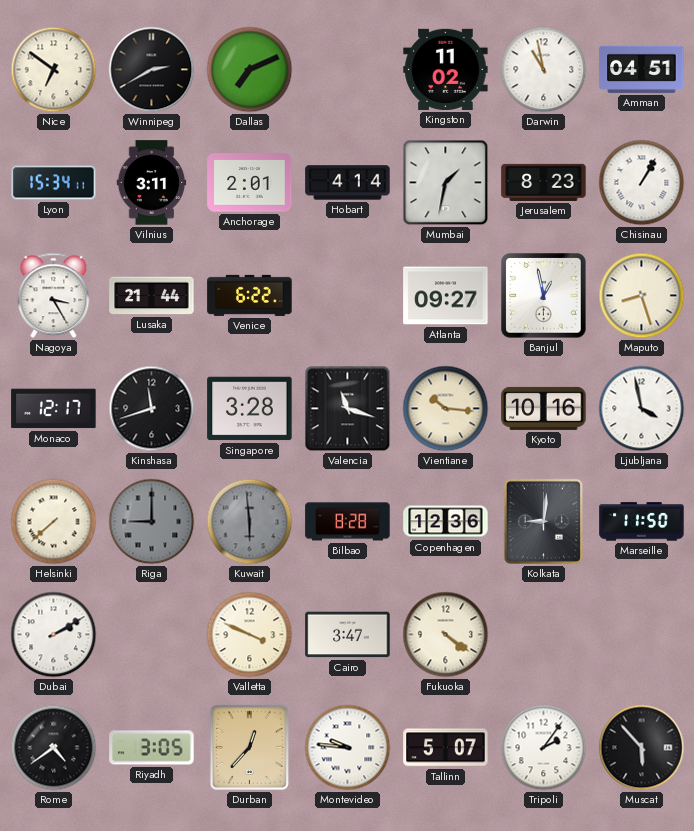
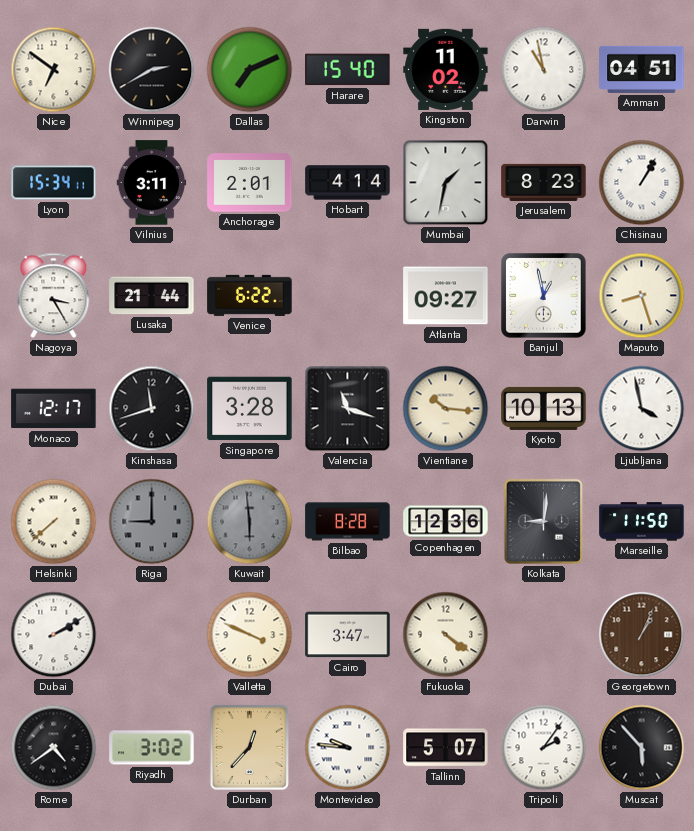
Harare: none -> 15:40 (348, 70)
Kyoto: 10:16 -> 10:13 (544, 408)
Georgetown: none -> 1:04 (642, 635)
Riyadh: 3:05 -> 3:02 (152, 748)
